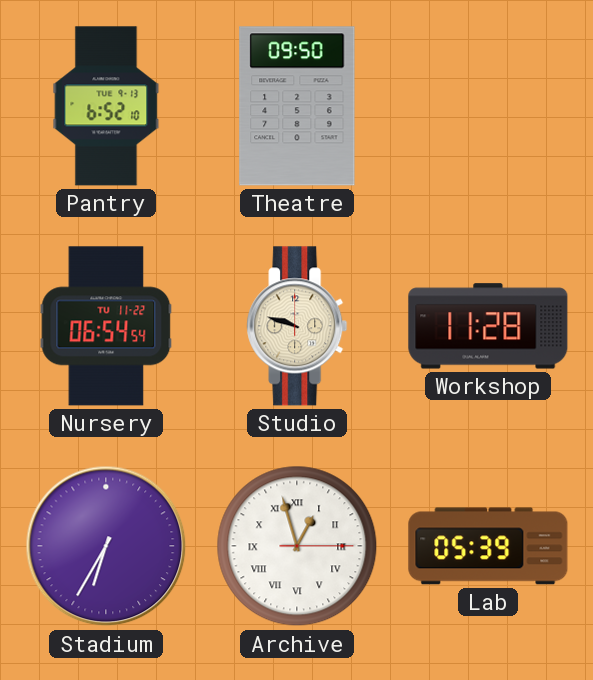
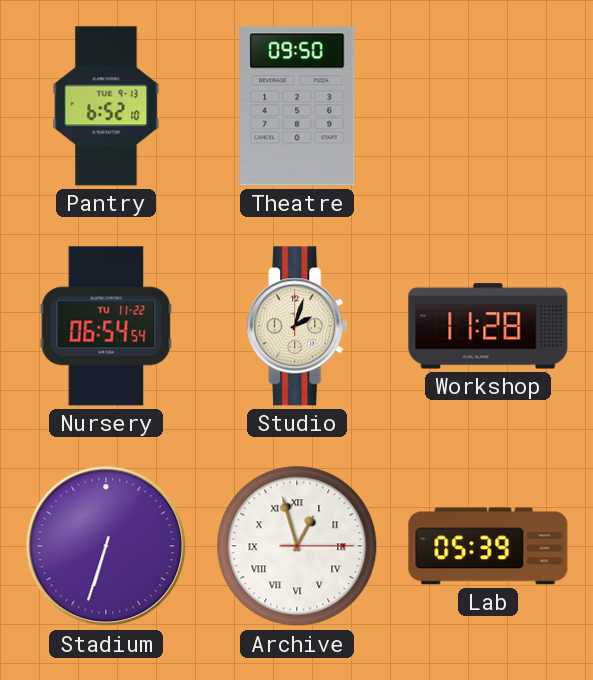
Studio: 9:48 -> 2:03 (297, 326)
Stadium: 6:35 -> 6:33 (106, 546)
